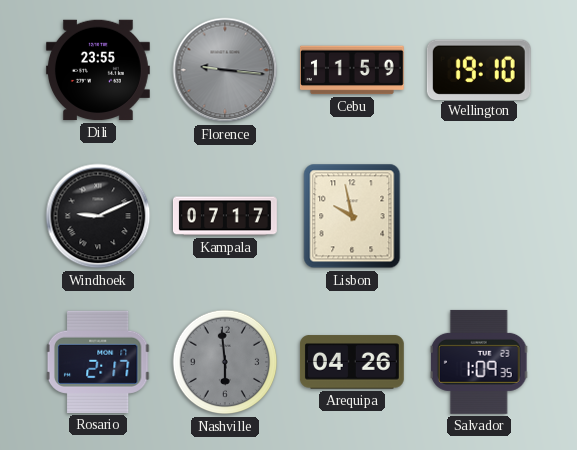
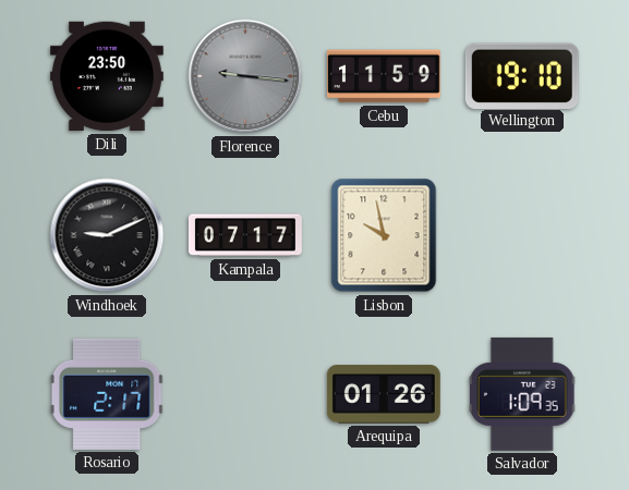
Dili: 23:55 -> 23:50 (107, 76)
Nashville: 5:59 -> none (225, 362)
Arequipa: 04:26 -> 01:26 (384, 394)
